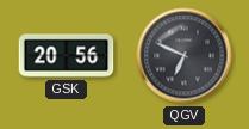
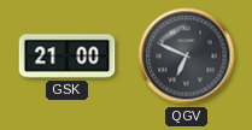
GSK: 20:56 -> 21:00 (68, 57)
